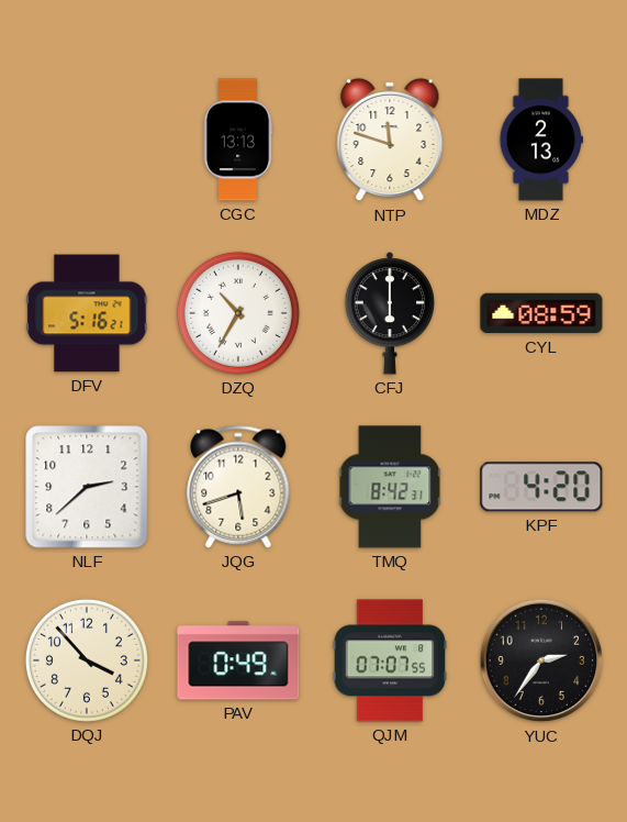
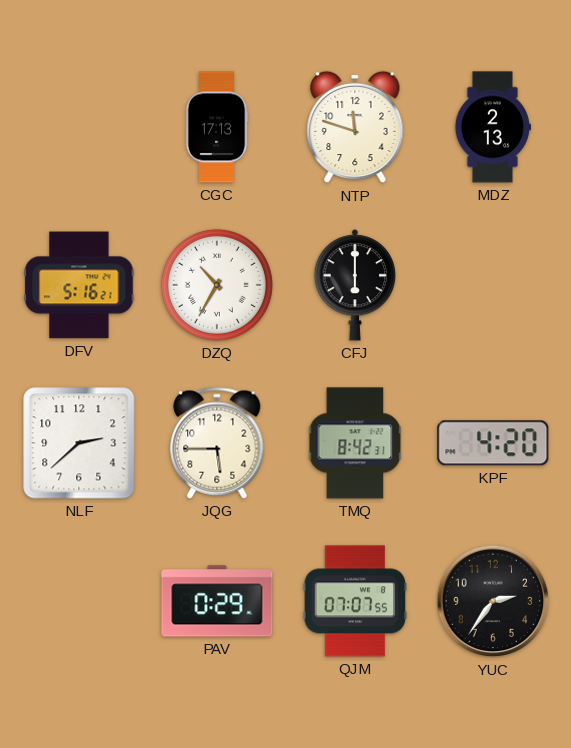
CGC: 13:13 -> 17:13 (217, 127)
CYL: 08:59 -> none (541, 313)
JQG: 5:42 -> 5:45 (217, 443)
DQJ: 3:53 -> none (87, 660)
PAV: 0:49 -> 0:29 (217, 601)
